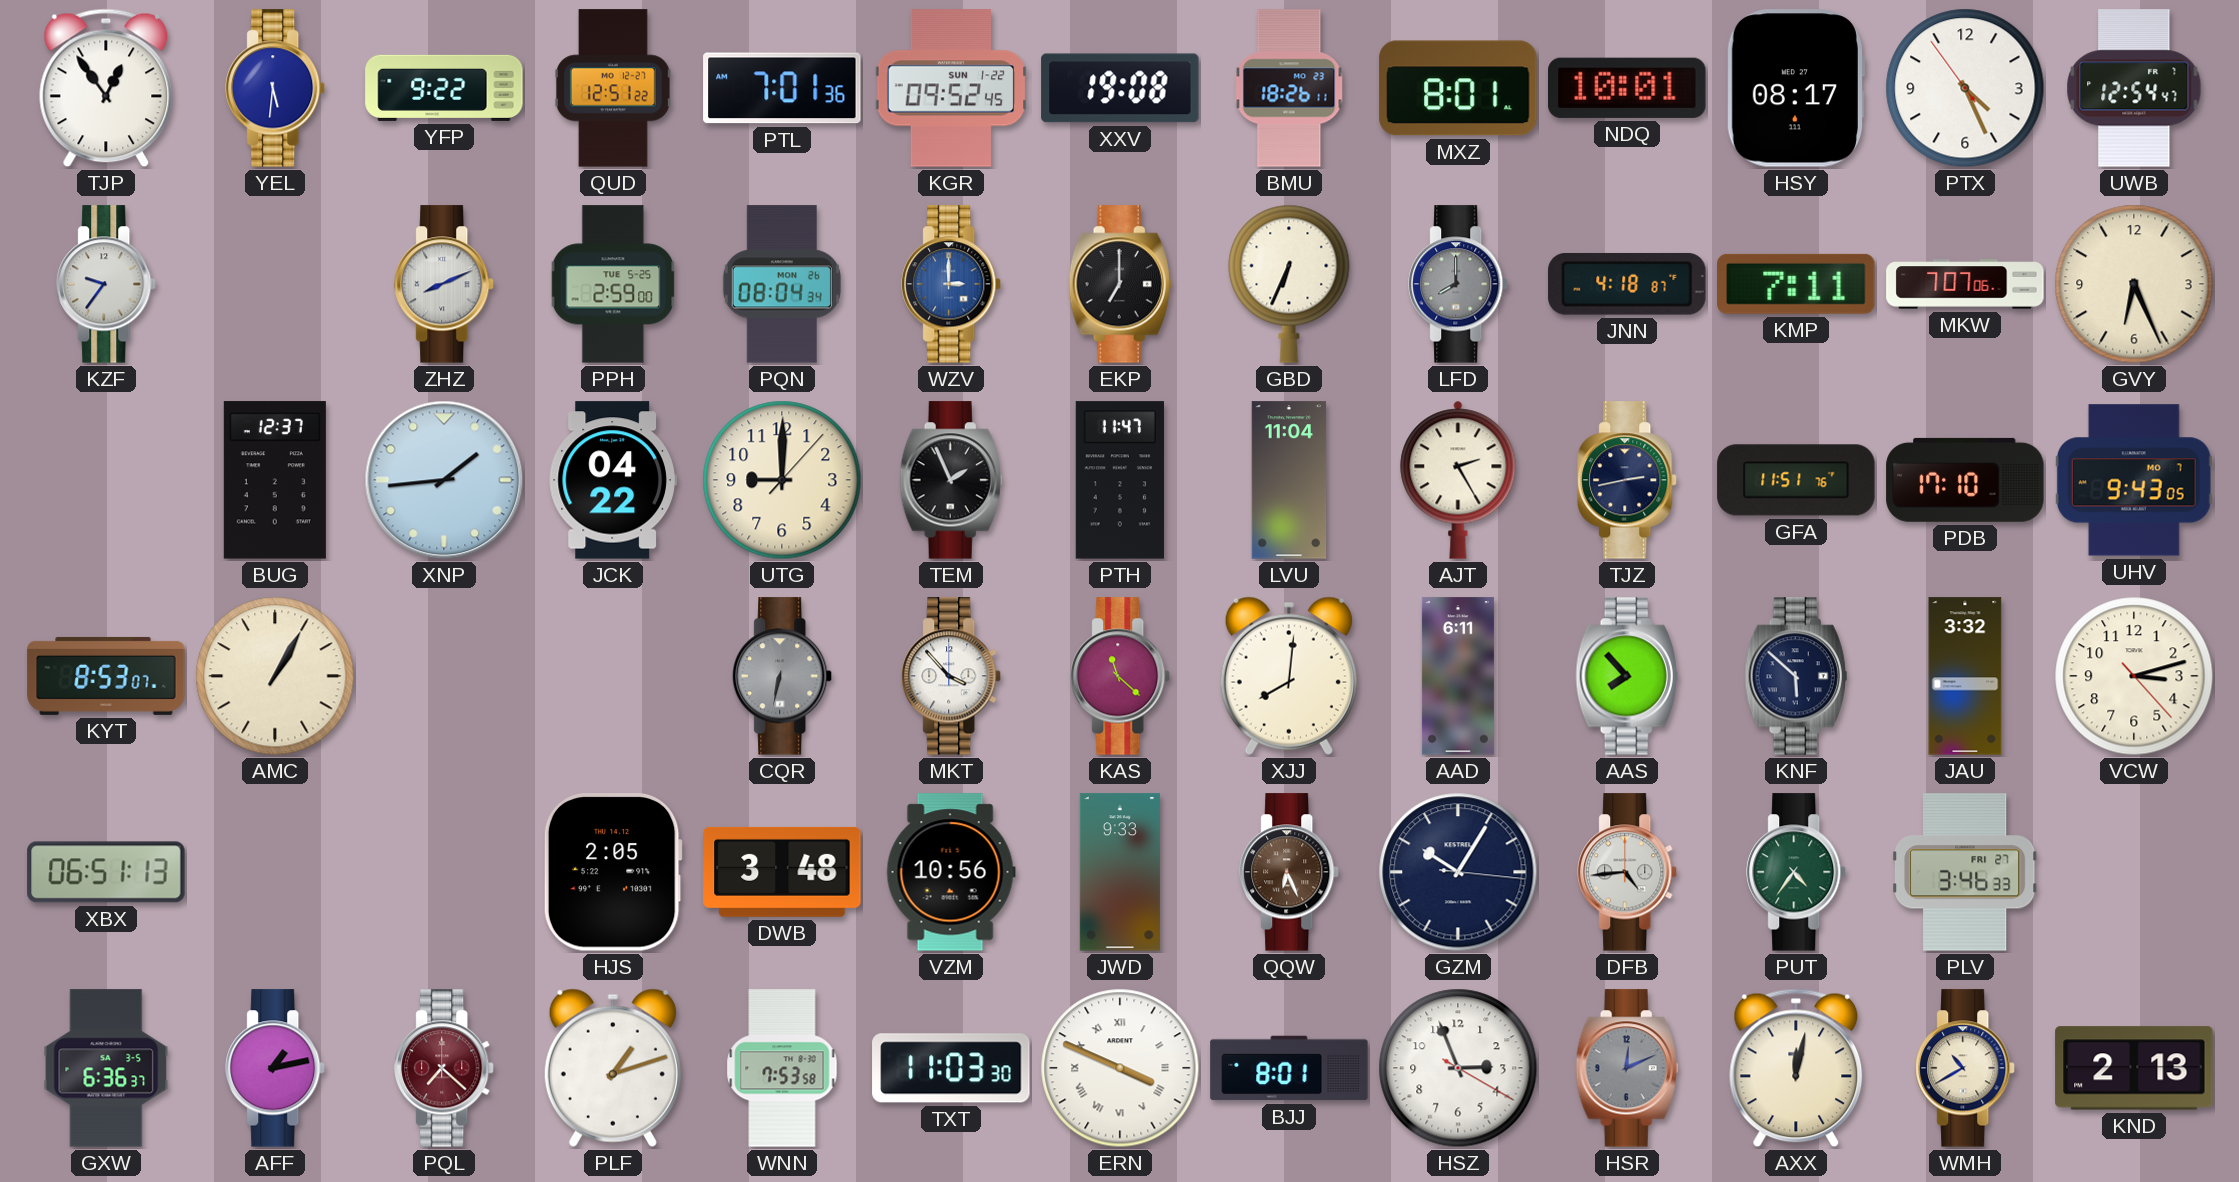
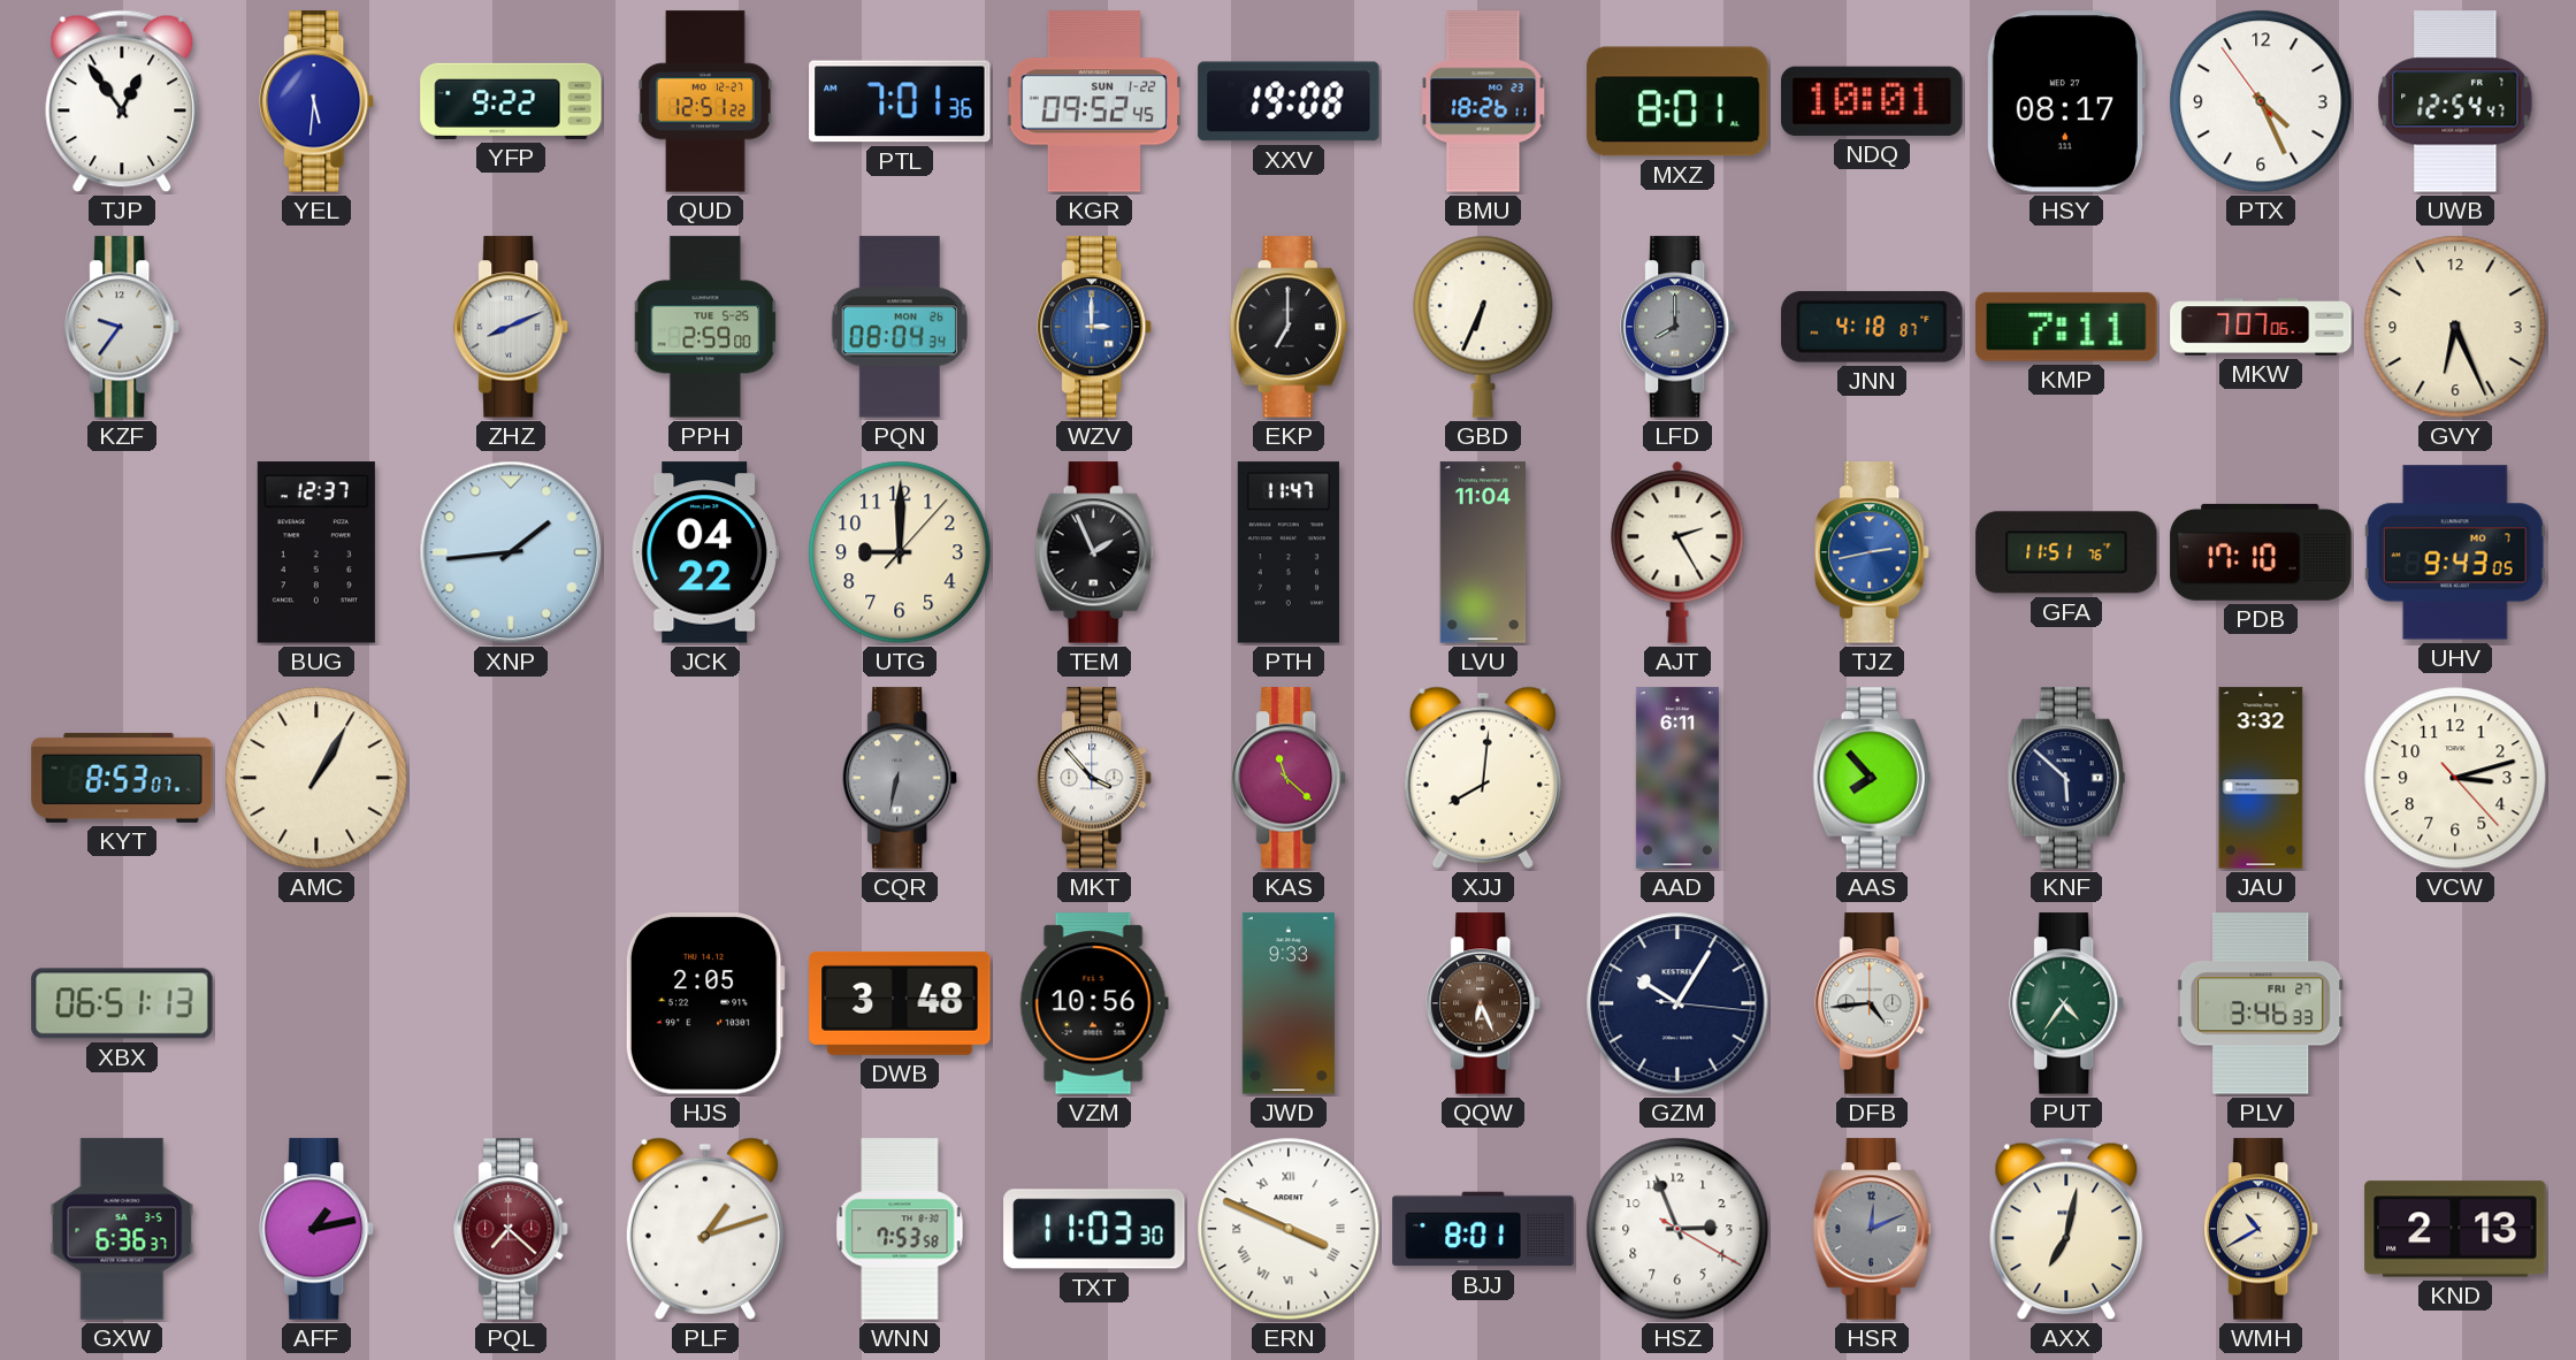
TJZ dial: navy -> blue (1873, 552)
AXX: 12:02 -> 7:02 (2066, 1229)
